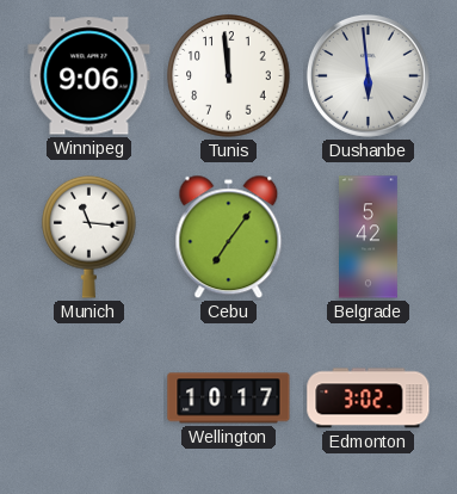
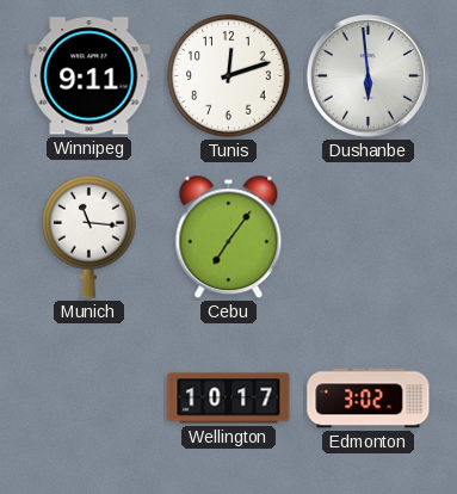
Winnipeg: 9:06 -> 9:11 (89, 76)
Tunis: 11:59 -> 12:12 (229, 76)
Belgrade: 5:42 -> none (369, 237)
